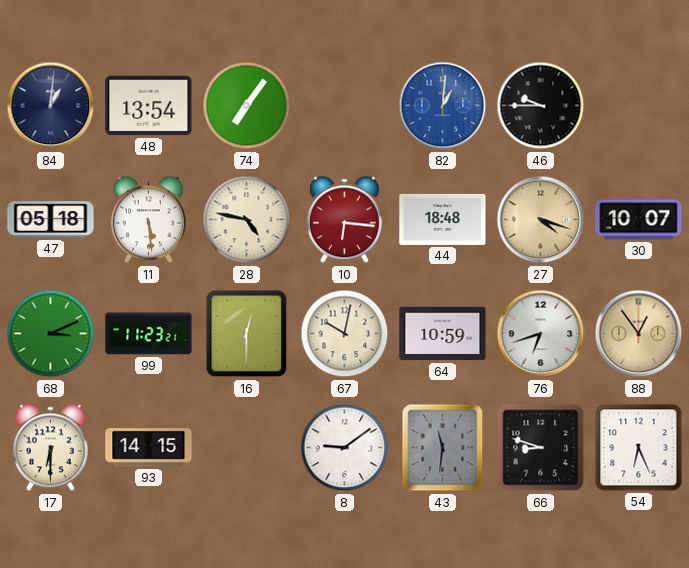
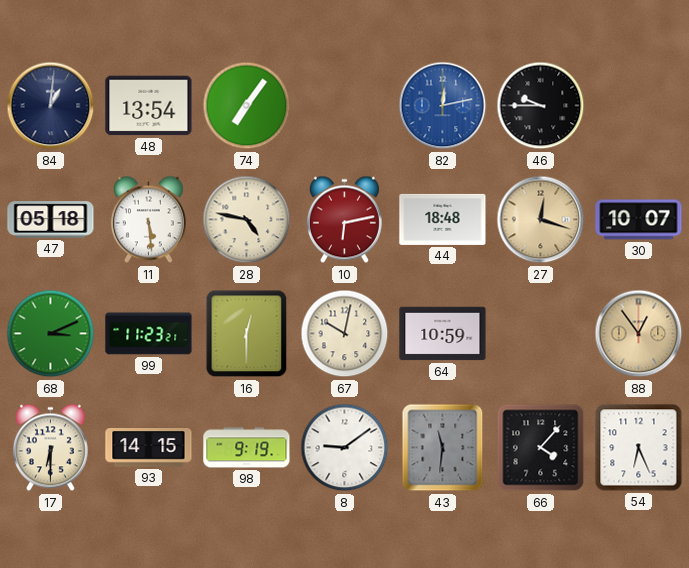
82: 1:01 -> 12:13 (443, 106)
10: 6:16 -> 6:13 (344, 220)
27: 4:18 -> 12:18 (541, 220)
76: 6:42 -> none (541, 334)
98: none -> 9:19 (247, 448)
66: 8:48 -> 4:07 (541, 448)
